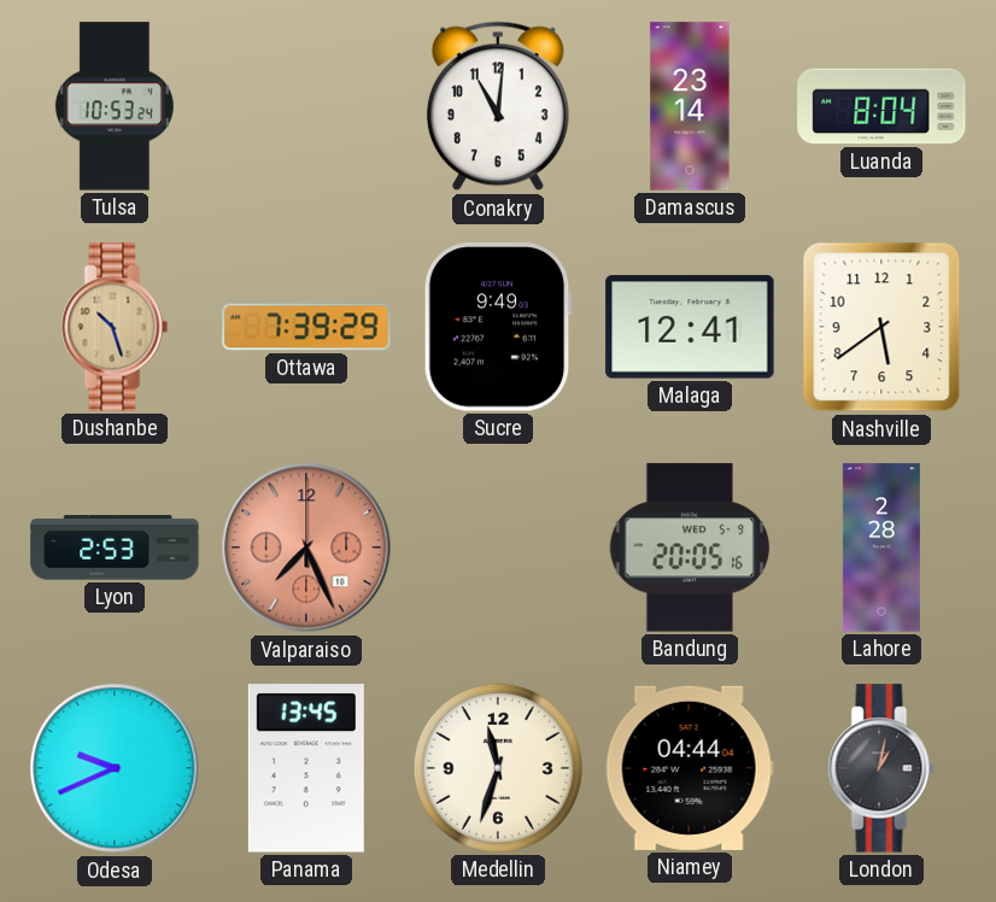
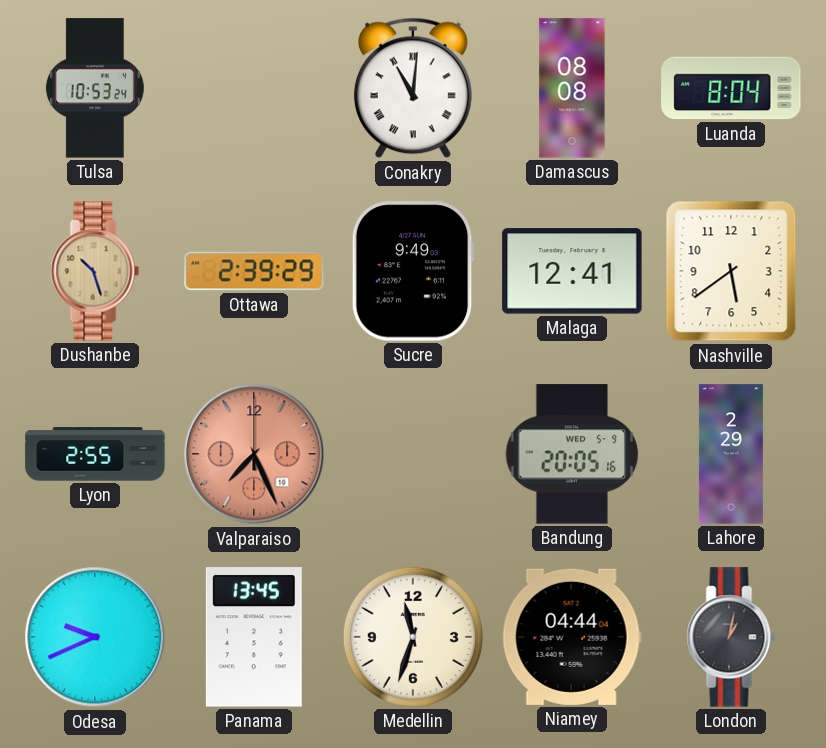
Conakry numerals: Arabic -> Roman (413, 88)
Damascus: 23:14 -> 08:08 (572, 88)
Ottawa: 7:39 -> 2:39 (254, 271)
Lyon: 2:53 -> 2:55 (95, 454)
Lahore: 2:28 -> 2:29 (731, 454)
